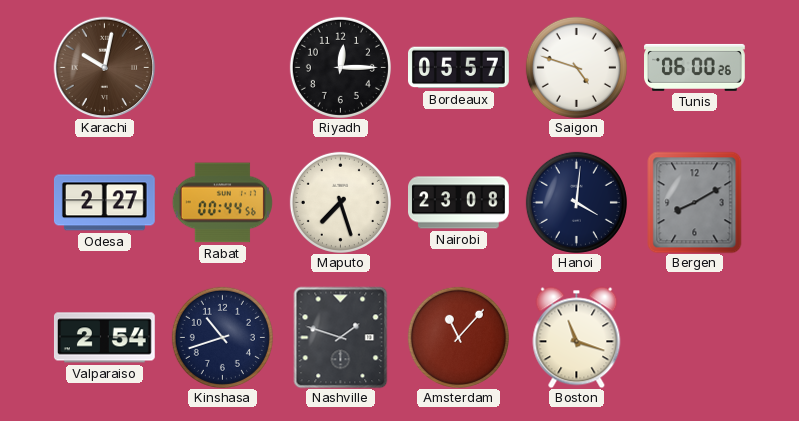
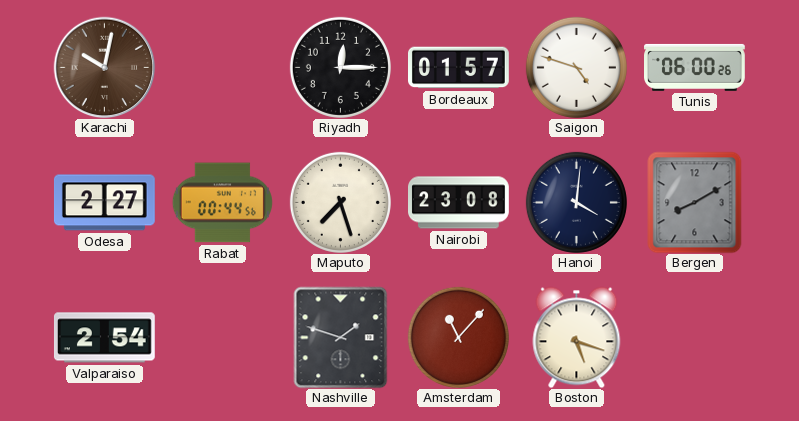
Bordeaux: 05:57 -> 01:57 (459, 68)
Kinshasa: 10:42 -> none (222, 337)
Boston: 11:18 -> 5:18 (577, 337)
